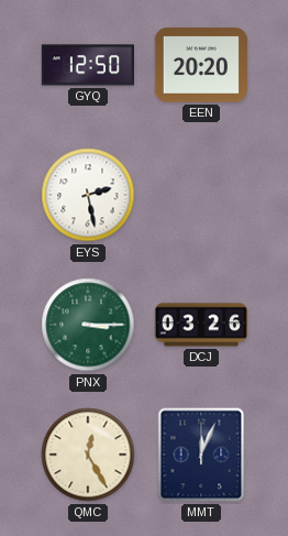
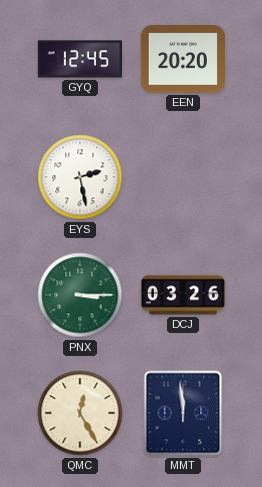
GYQ: 12:50 -> 12:45 (79, 59)
MMT: 12:04 -> 11:59 (183, 413)
